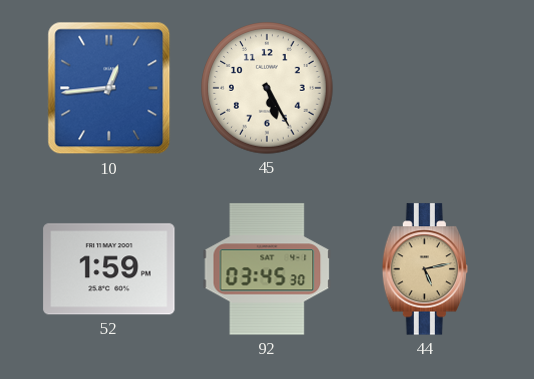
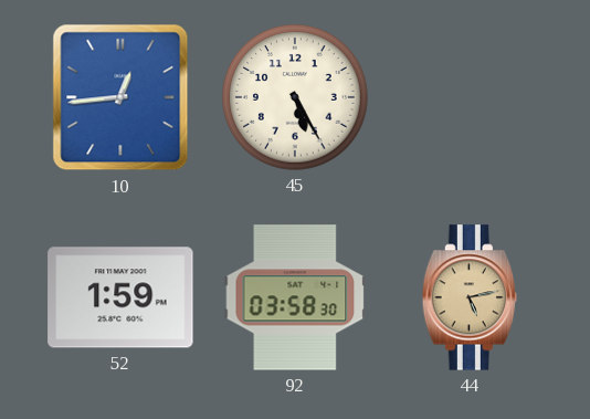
92: 03:45 -> 03:58 (295, 297)
